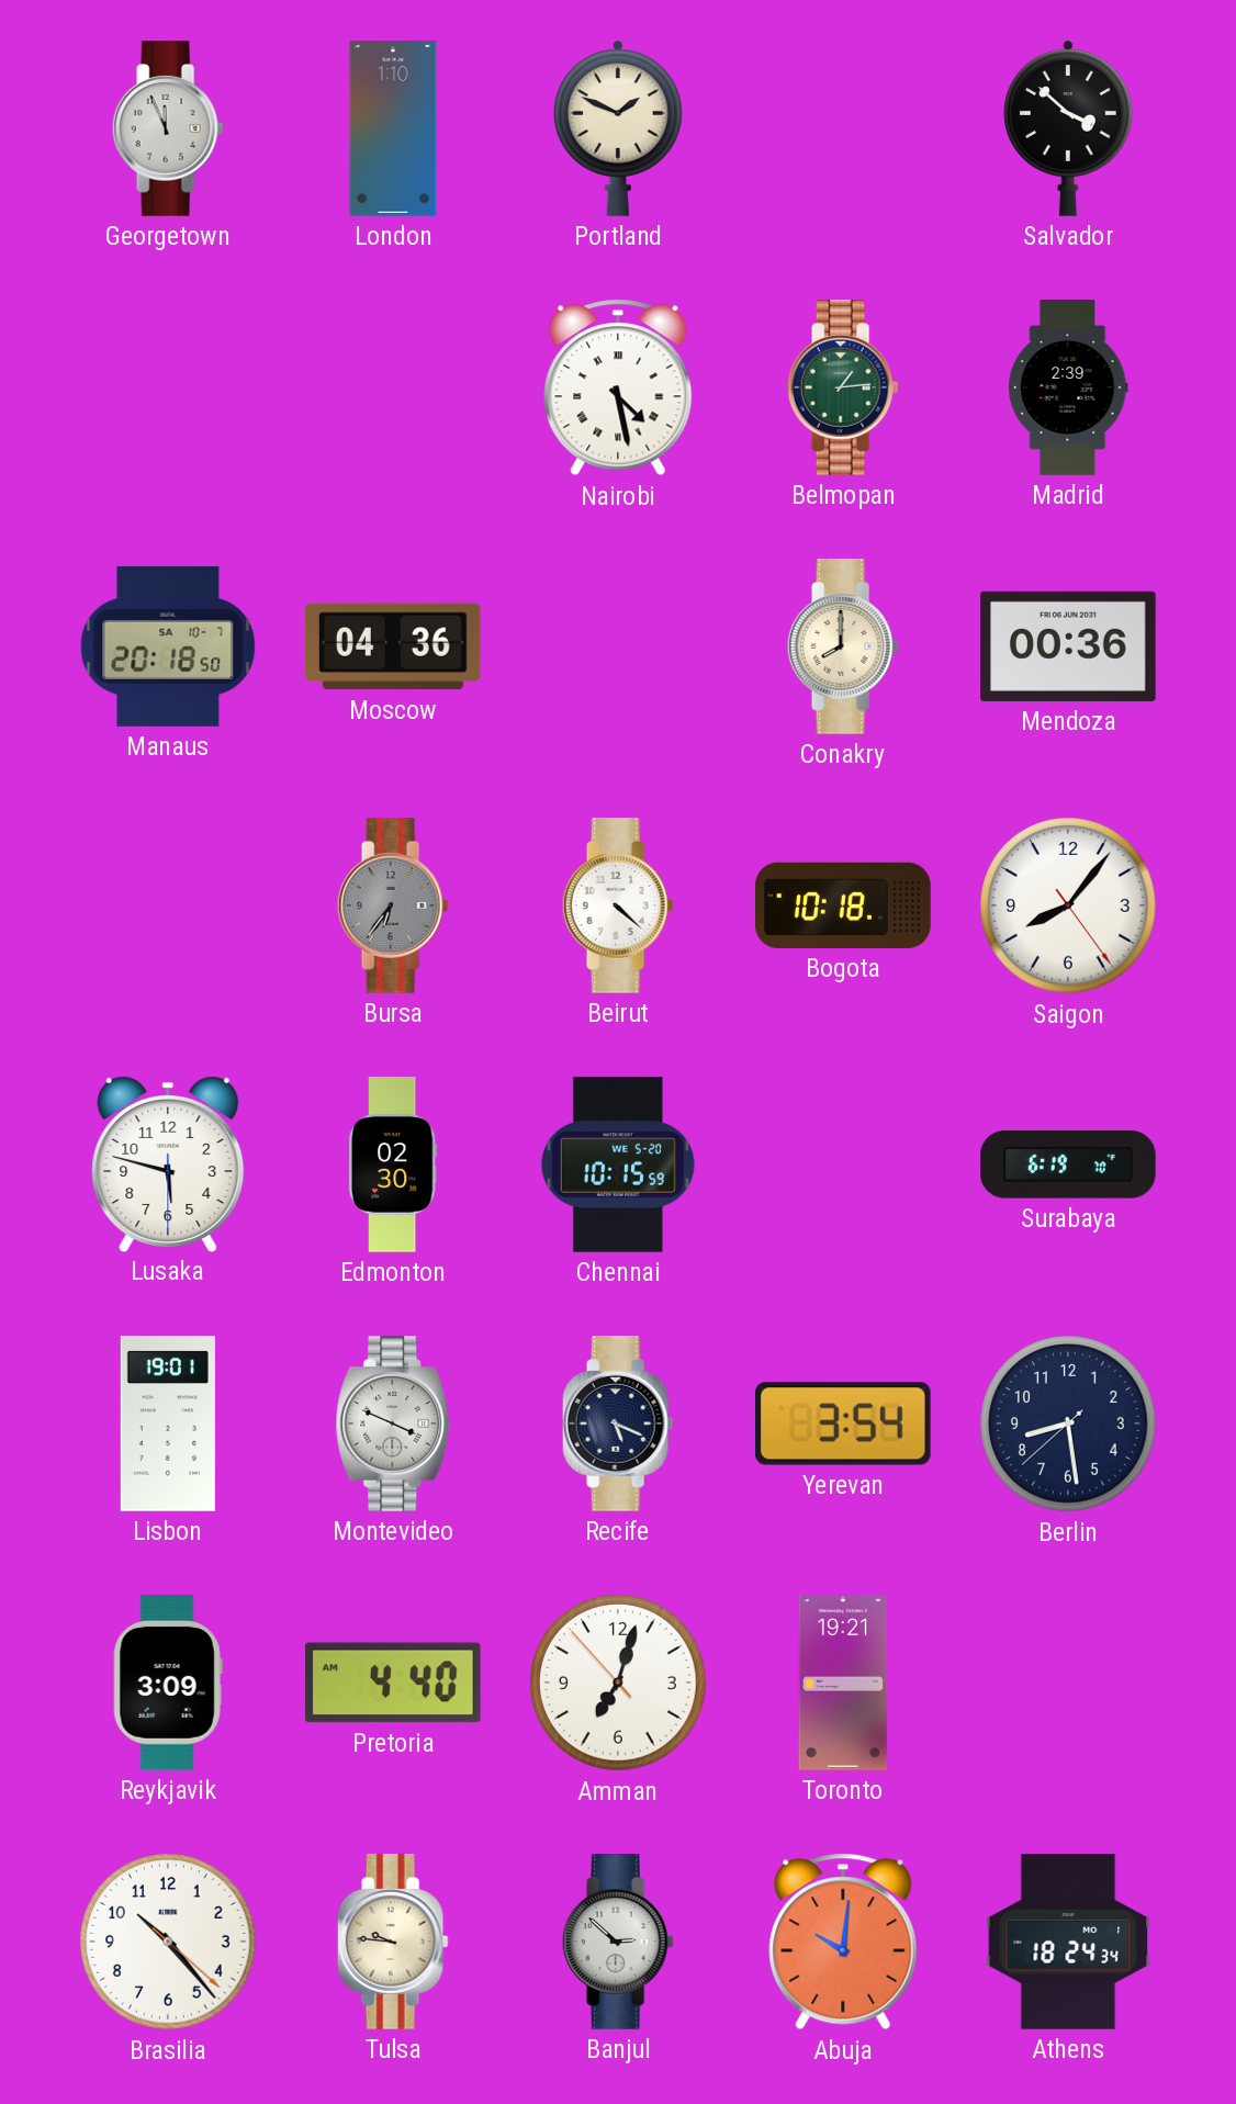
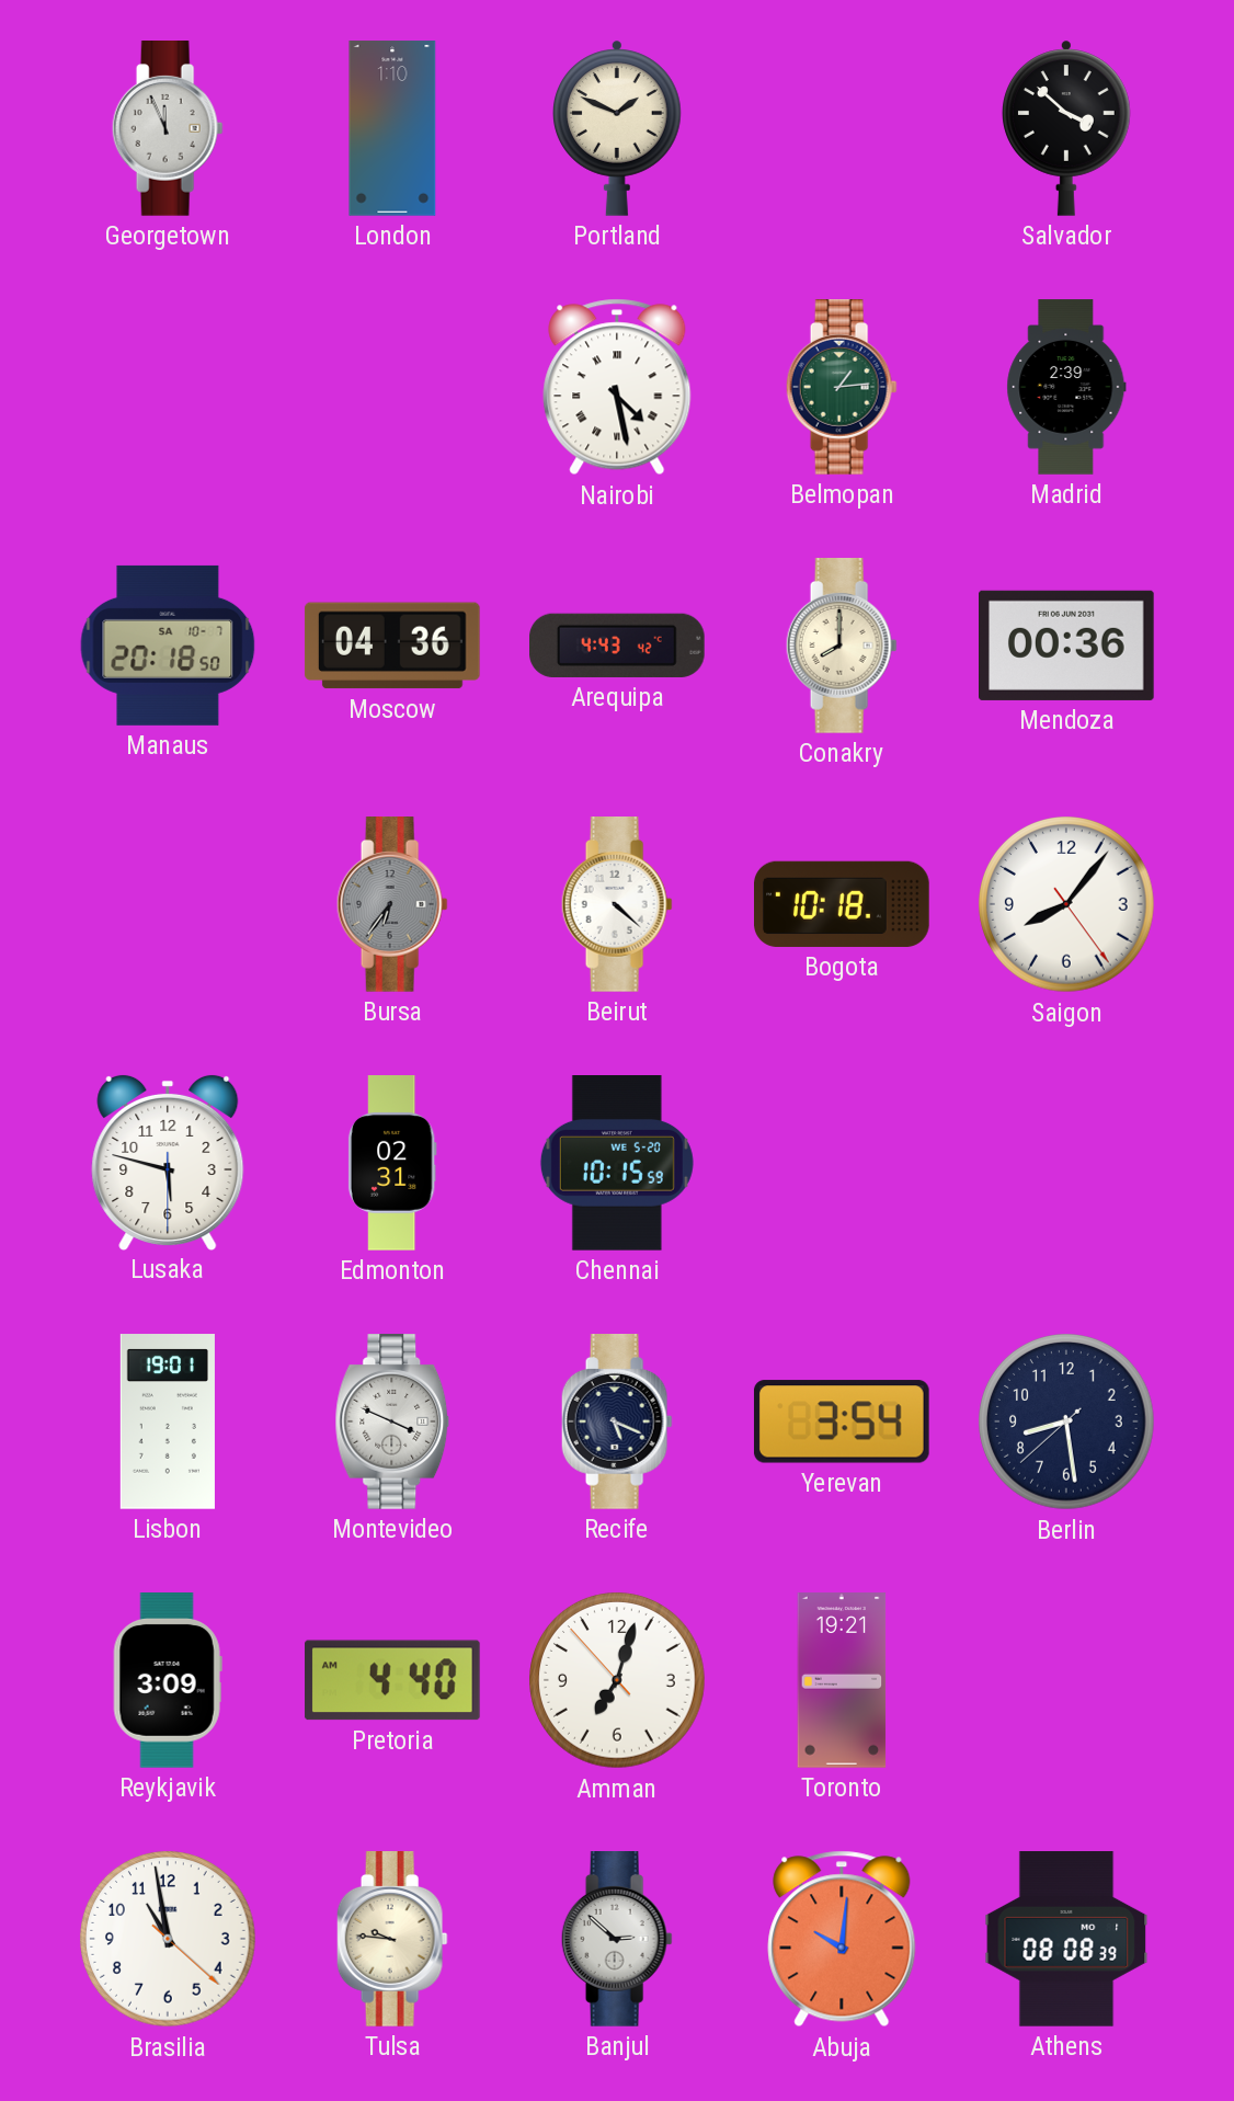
Arequipa: none -> 4:43 (618, 646)
Edmonton: 02:30 -> 02:31 (392, 1163)
Surabaya: 6:19 -> none (1069, 1164)
Brasilia: 10:23 -> 10:58 (168, 1939)
Athens: 18:24 -> 08:08 (1066, 1939)
